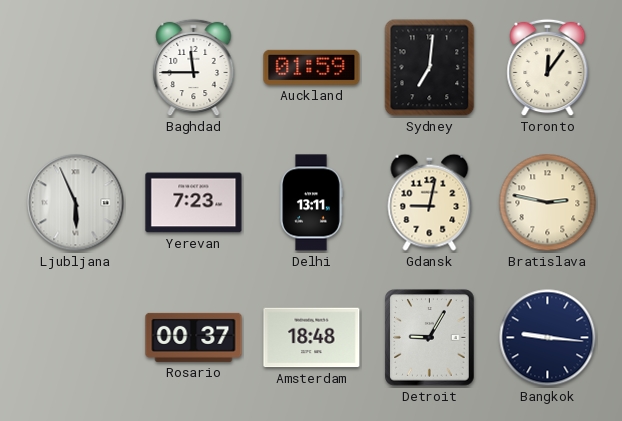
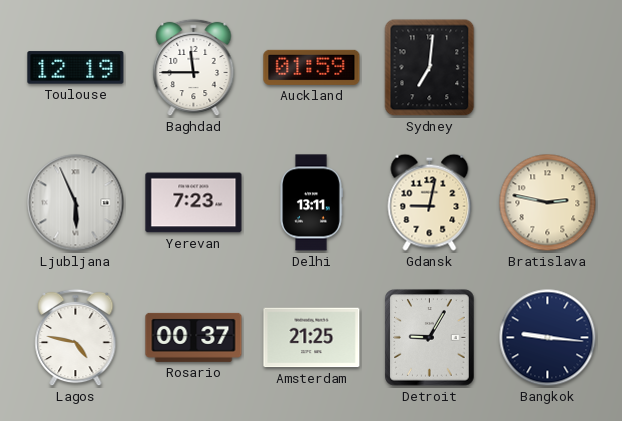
Toulouse: none -> 12:19 (76, 68)
Toronto: 12:06 -> none (548, 68)
Lagos: none -> 4:47 (76, 338)
Amsterdam: 18:48 -> 21:25 (312, 338)
